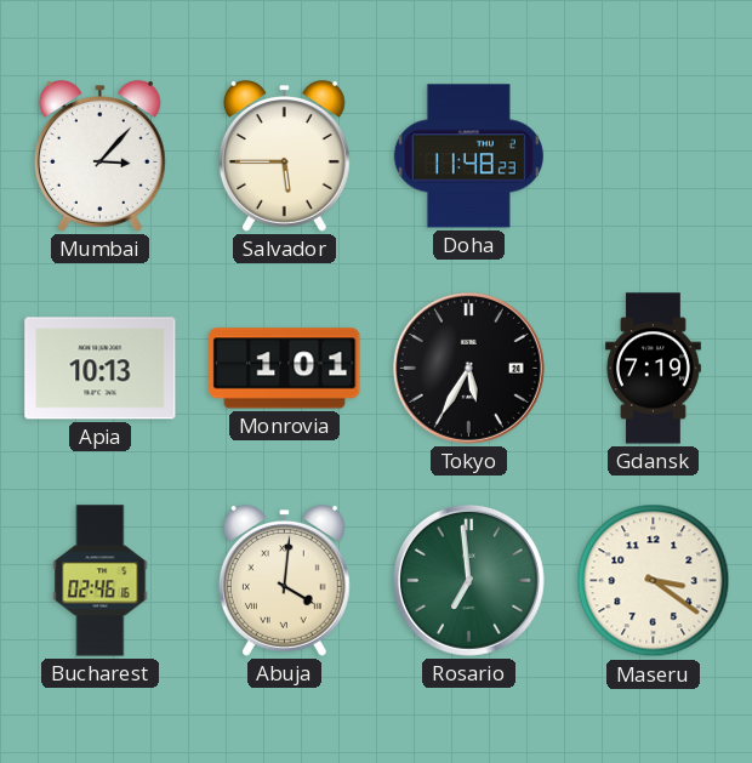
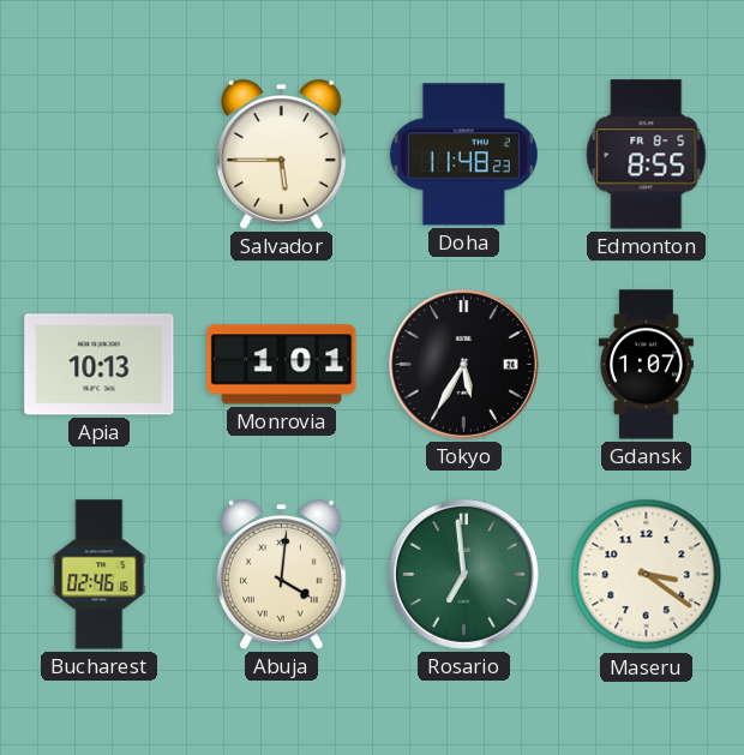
Mumbai: 3:07 -> none (99, 156)
Edmonton: none -> 8:55 (647, 155)
Gdansk: 7:19 -> 1:07 (646, 365)
